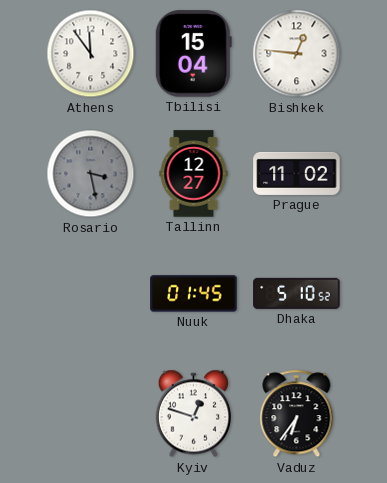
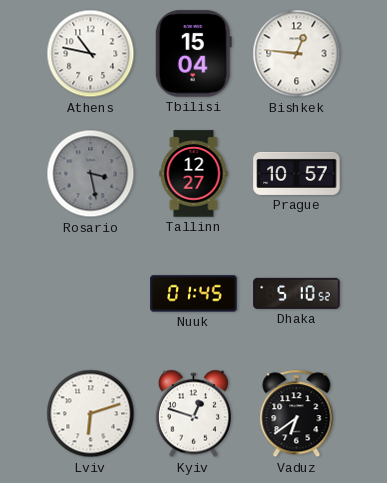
Athens: 11:54 -> 10:47 (91, 54)
Prague: 11:02 -> 10:57 (297, 173)
Lviv: none -> 6:12 (91, 414)
Vaduz: 6:36 -> 6:39 (297, 414)
